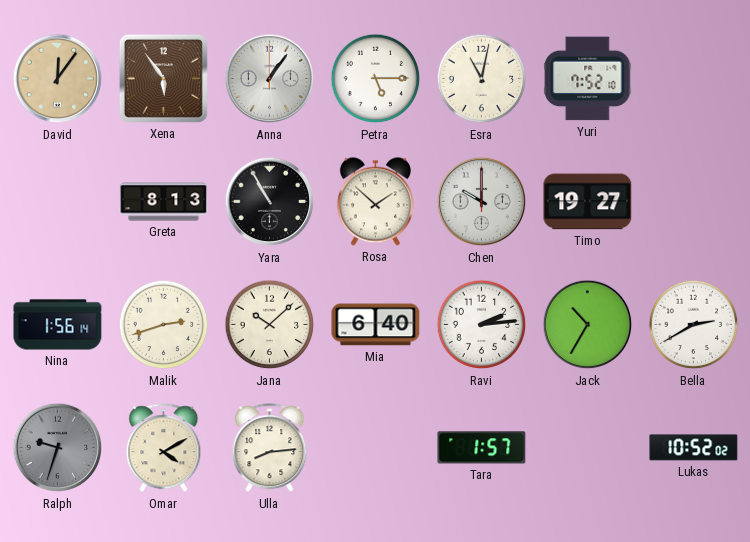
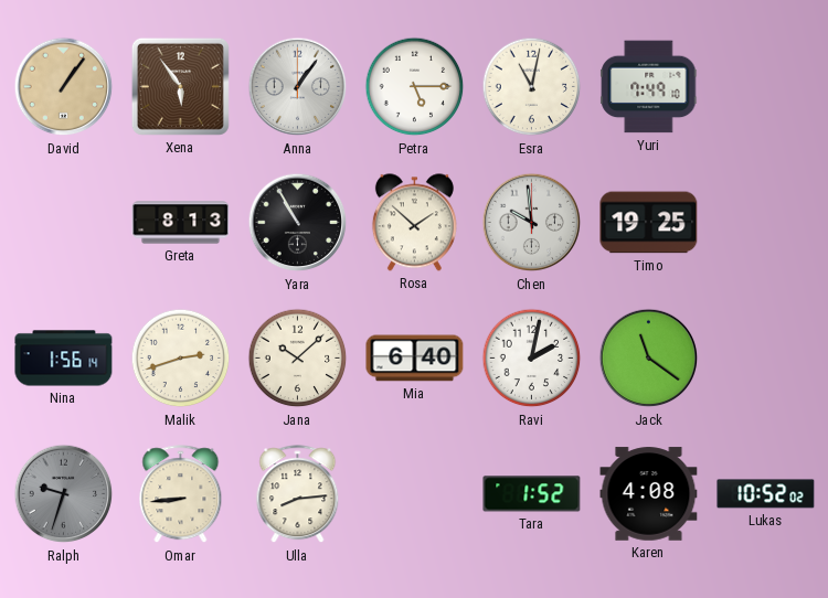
David: 12:06 -> 1:06 (64, 87)
Yuri: 7:52 -> 7:49 (649, 87)
Chen: 10:00 -> 9:59 (532, 223)
Timo: 19:27 -> 19:25 (649, 223)
Ravi: 2:14 -> 2:02 (532, 359)
Jack: 10:35 -> 11:21 (649, 359)
Bella: 2:40 -> none (694, 325)
Omar: 4:10 -> 8:44 (181, 494)
Tara: 1:57 -> 1:52 (532, 494)
Karen: none -> 4:08 (649, 494)
